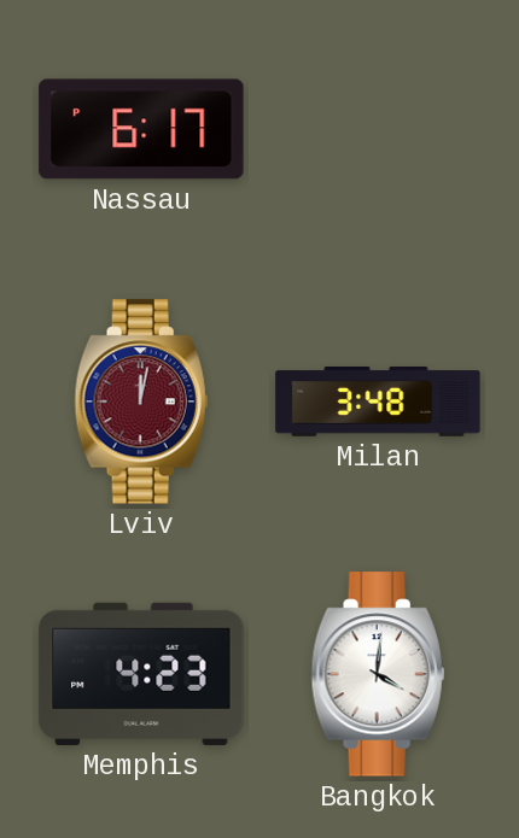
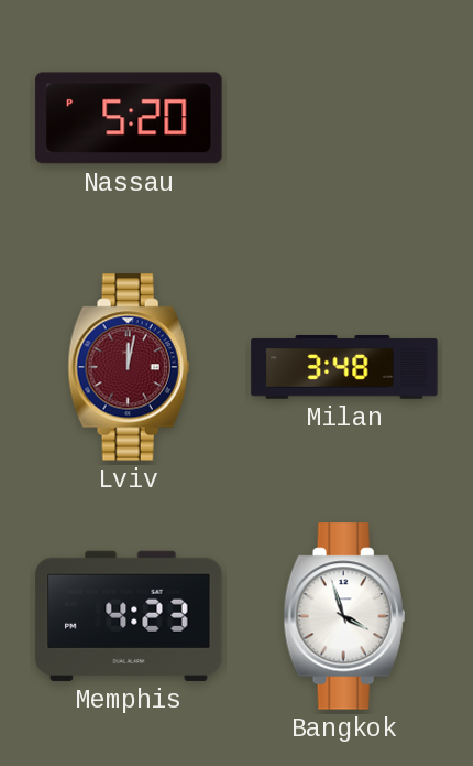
Nassau: 6:17 -> 5:20 (129, 118)
Bangkok: 4:01 -> 3:57 (344, 616)
